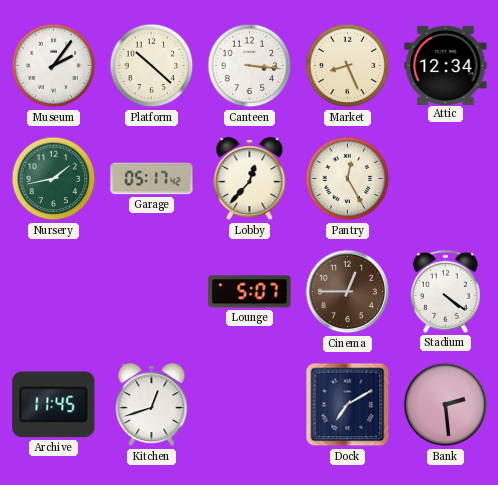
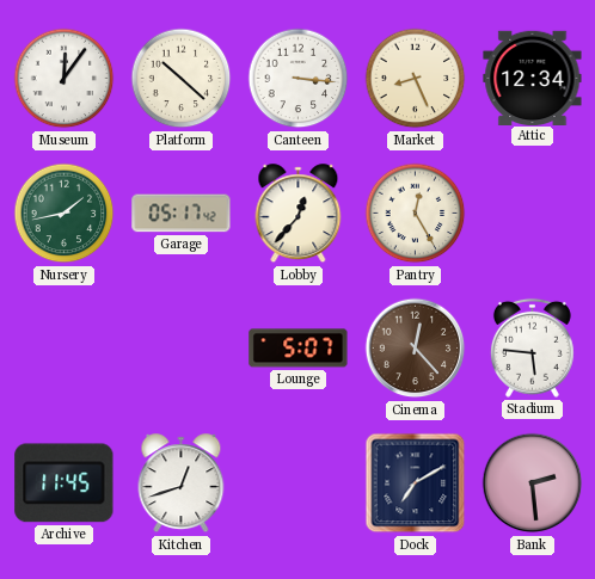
Museum: 2:06 -> 12:06 (65, 79)
Cinema: 12:45 -> 12:23 (416, 349)
Stadium: 4:21 -> 5:46 (532, 347)
